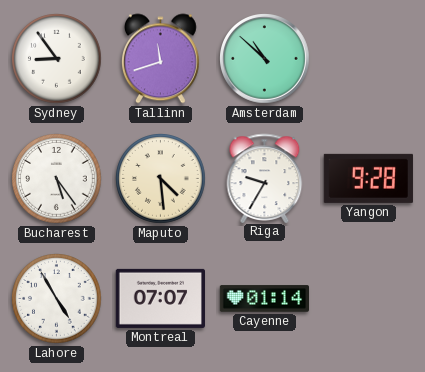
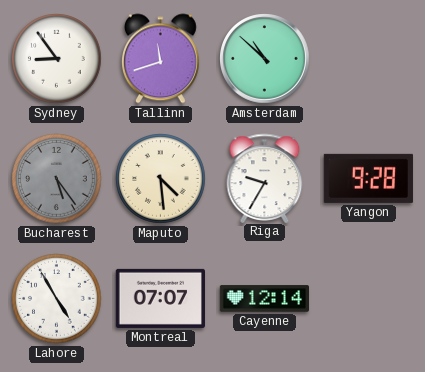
Bucharest dial: white -> grey (57, 179)
Cayenne: 01:14 -> 12:14 (264, 299)
